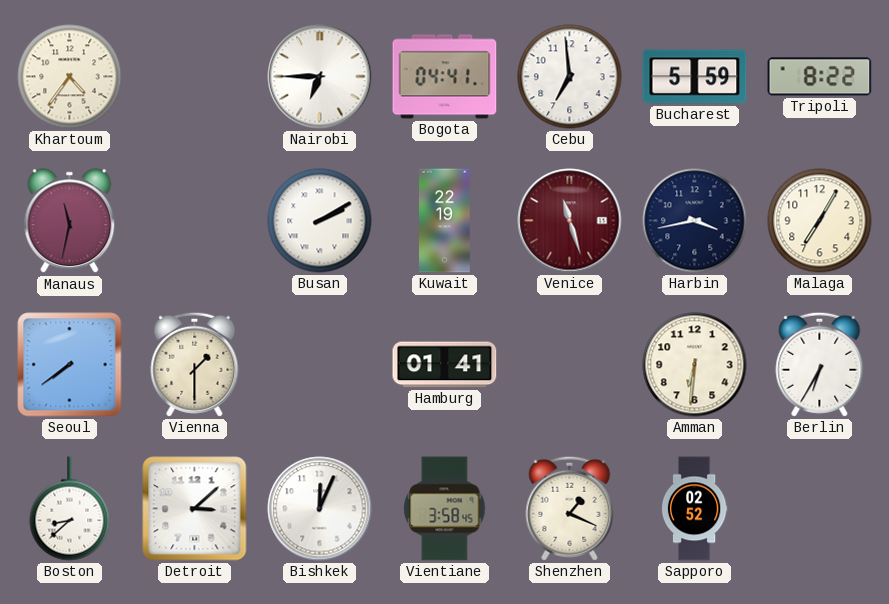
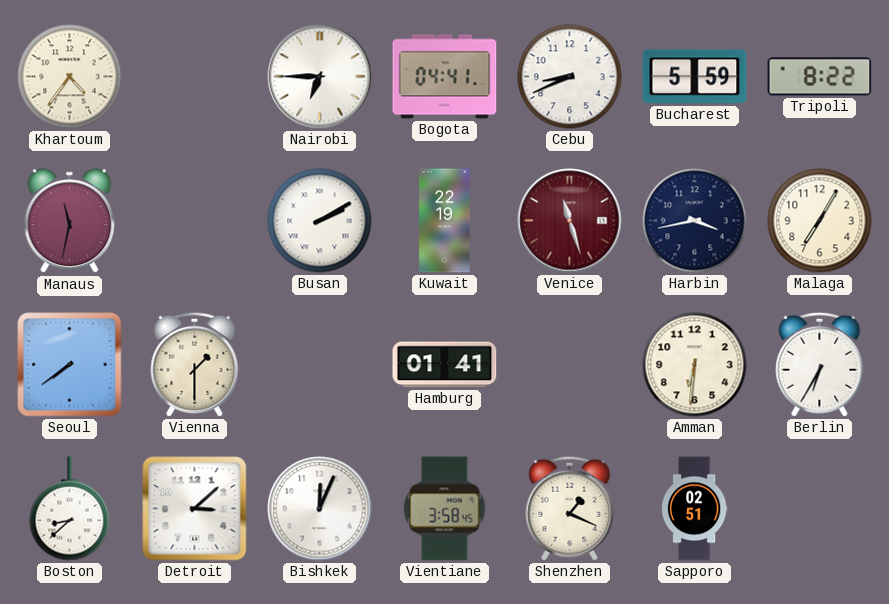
Cebu: 6:59 -> 8:41 (570, 77)
Sapporo: 02:52 -> 02:51 (694, 509)
